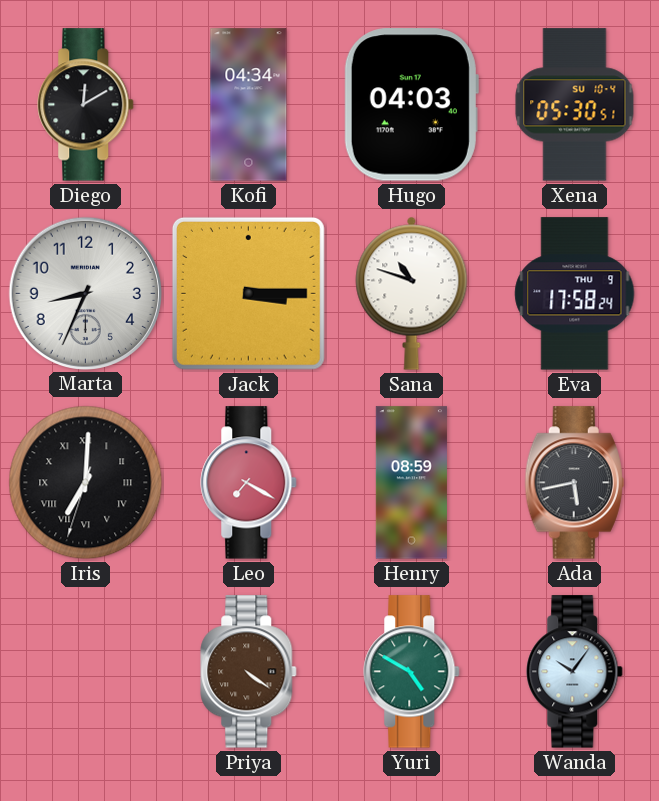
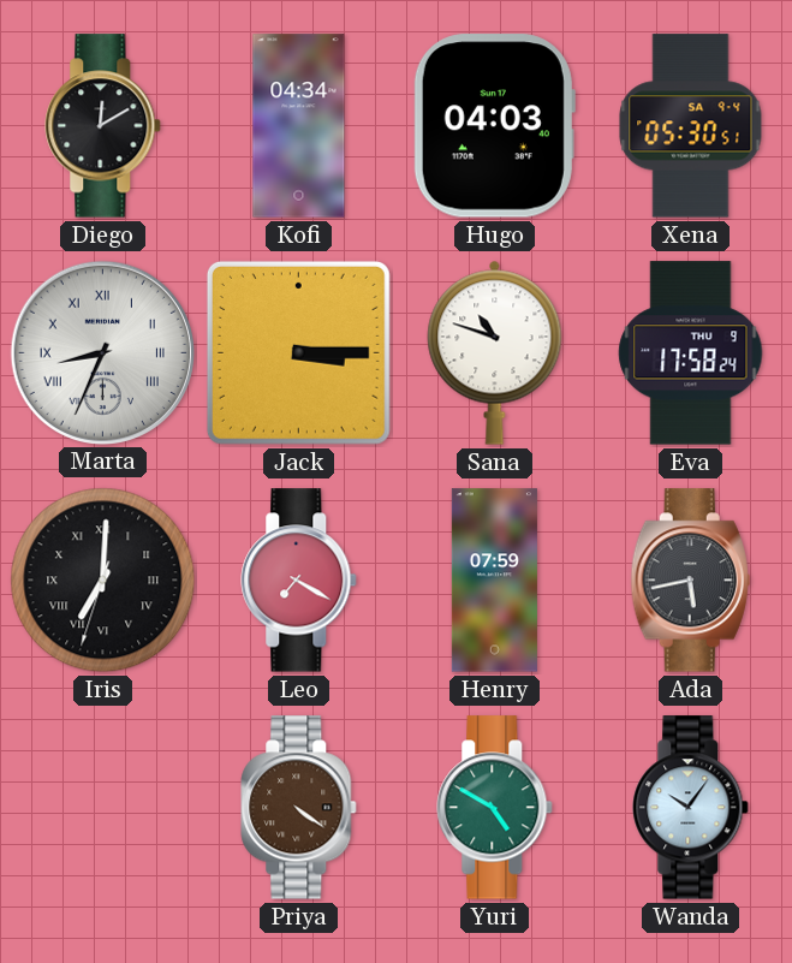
Xena date: SU 10-4 -> SA 9-4 (691, 126)
Marta numerals: Arabic -> Roman (102, 352)
Henry: 08:59 -> 07:59 (494, 581)
